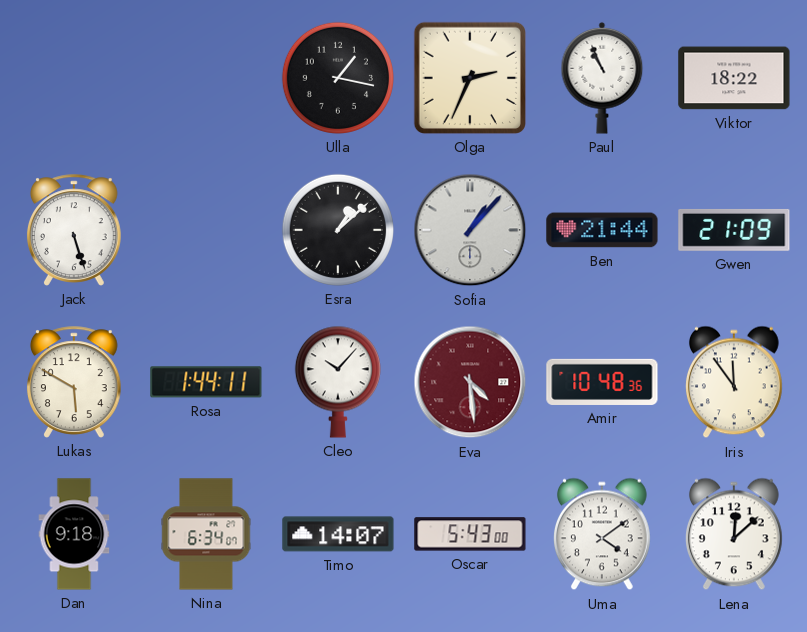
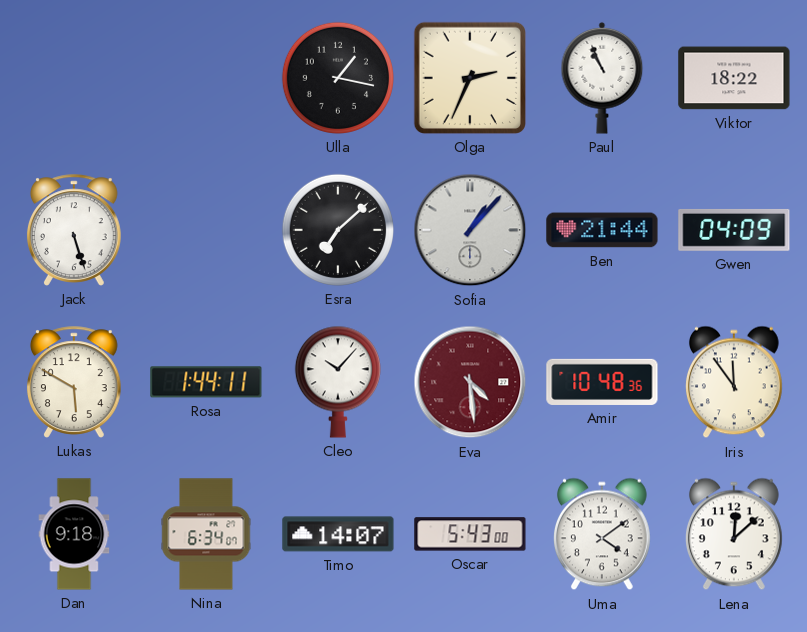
Esra: 1:08 -> 7:08 (338, 230)
Gwen: 21:09 -> 04:09 (734, 230)
